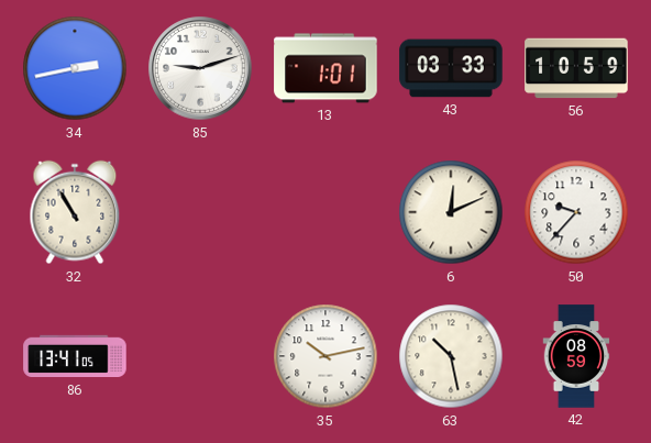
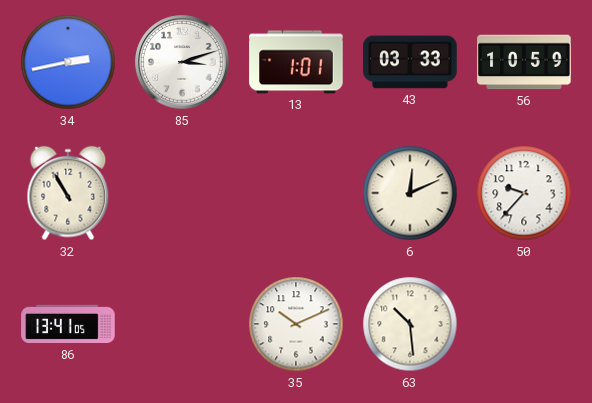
85: 9:12 -> 3:12 (182, 62)
35: 10:13 -> 10:11 (296, 324)
63: 10:28 -> 10:29 (410, 324)
42: 08:59 -> none (576, 356)
